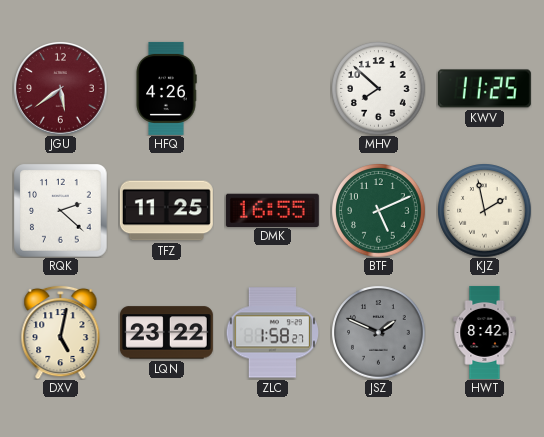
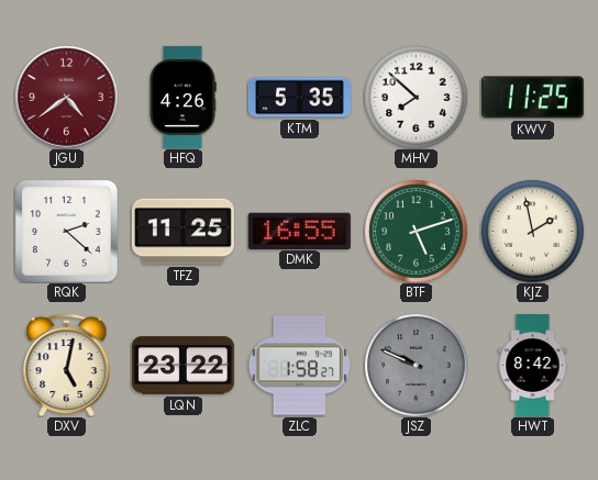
JGU: 5:39 -> 4:39 (67, 98)
KTM: none -> 5:35 (299, 98)
BTF: 5:11 -> 5:12 (416, 231)
JSZ: 1:49 -> 9:49 (416, 365)
